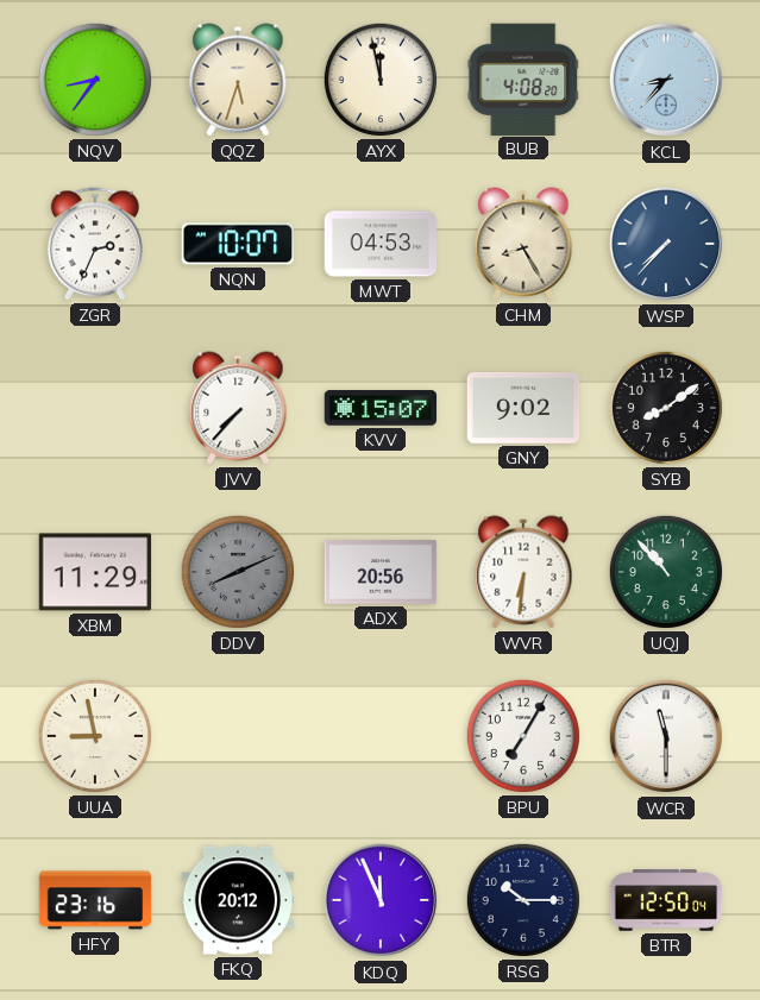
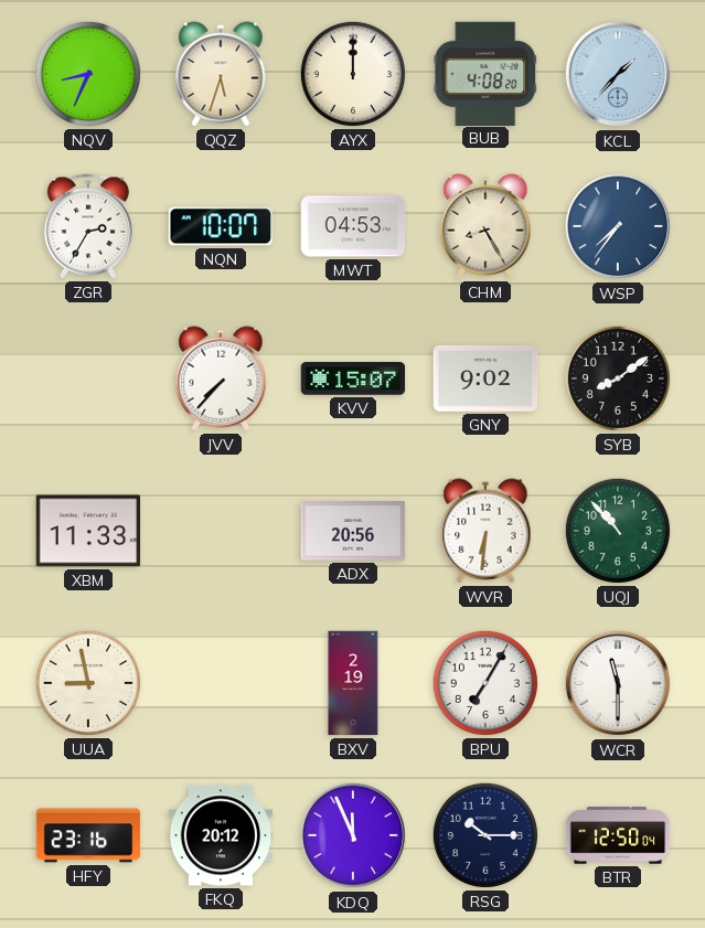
NQV: 8:36 -> 8:34 (88, 74)
AYX: 11:58 -> 12:00 (353, 74)
KCL: 8:37 -> 1:37 (618, 74)
ZGR: 2:34 -> 2:35 (88, 226)
WSP: 7:37 -> 7:36 (618, 226)
XBM: 11:29 -> 11:33 (88, 531)
DDV: 8:11 -> none (238, 572)
BXV: none -> 2:19 (353, 683)
